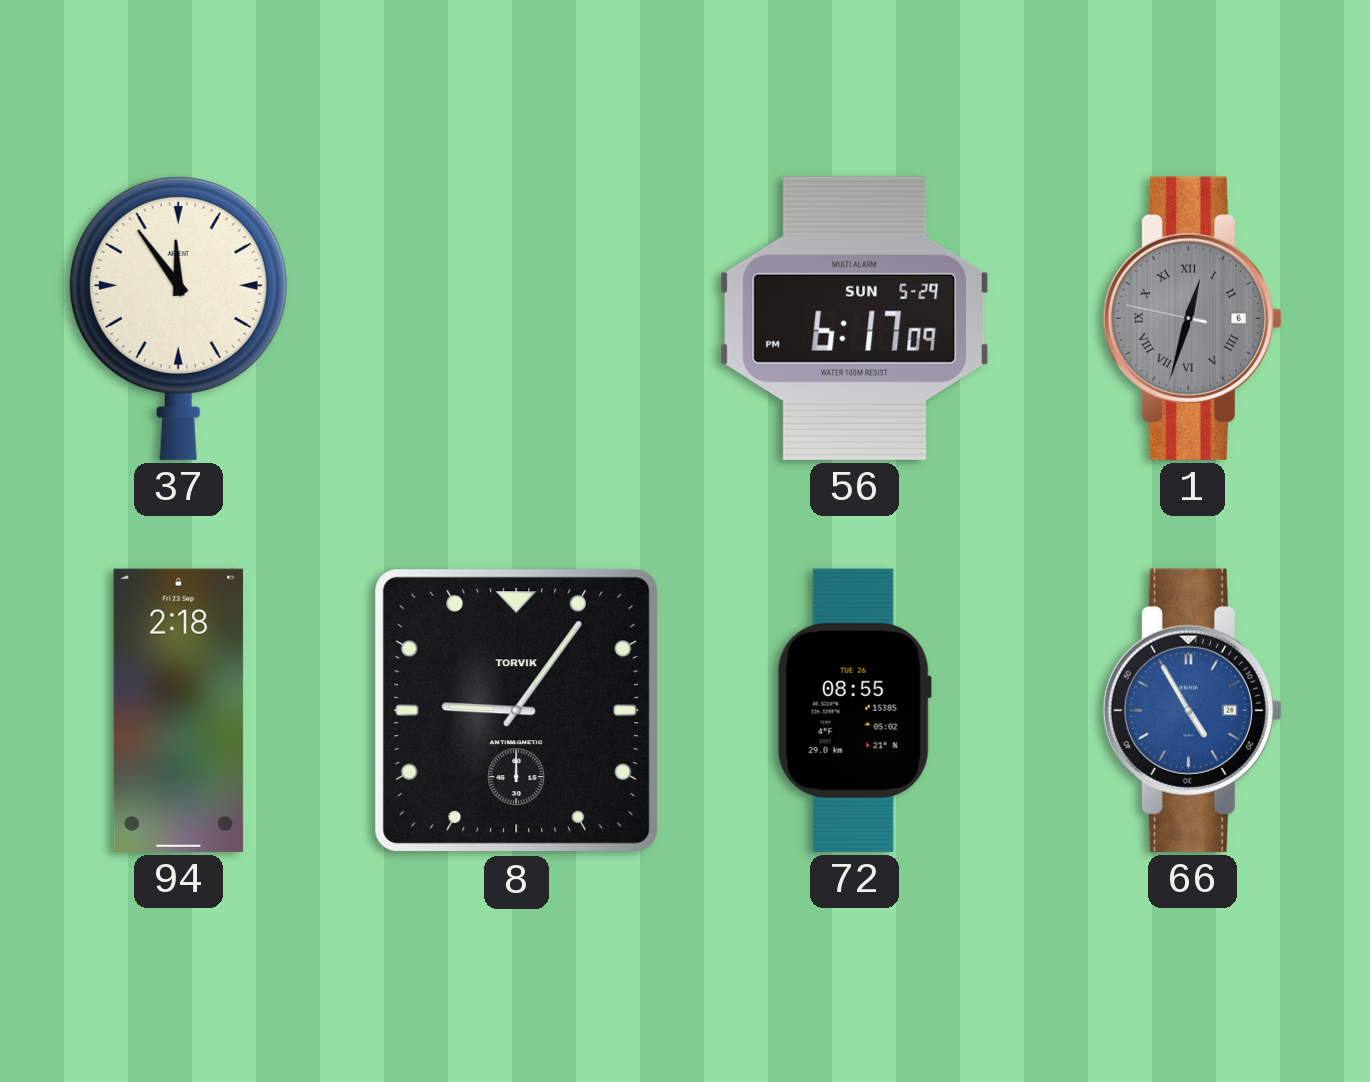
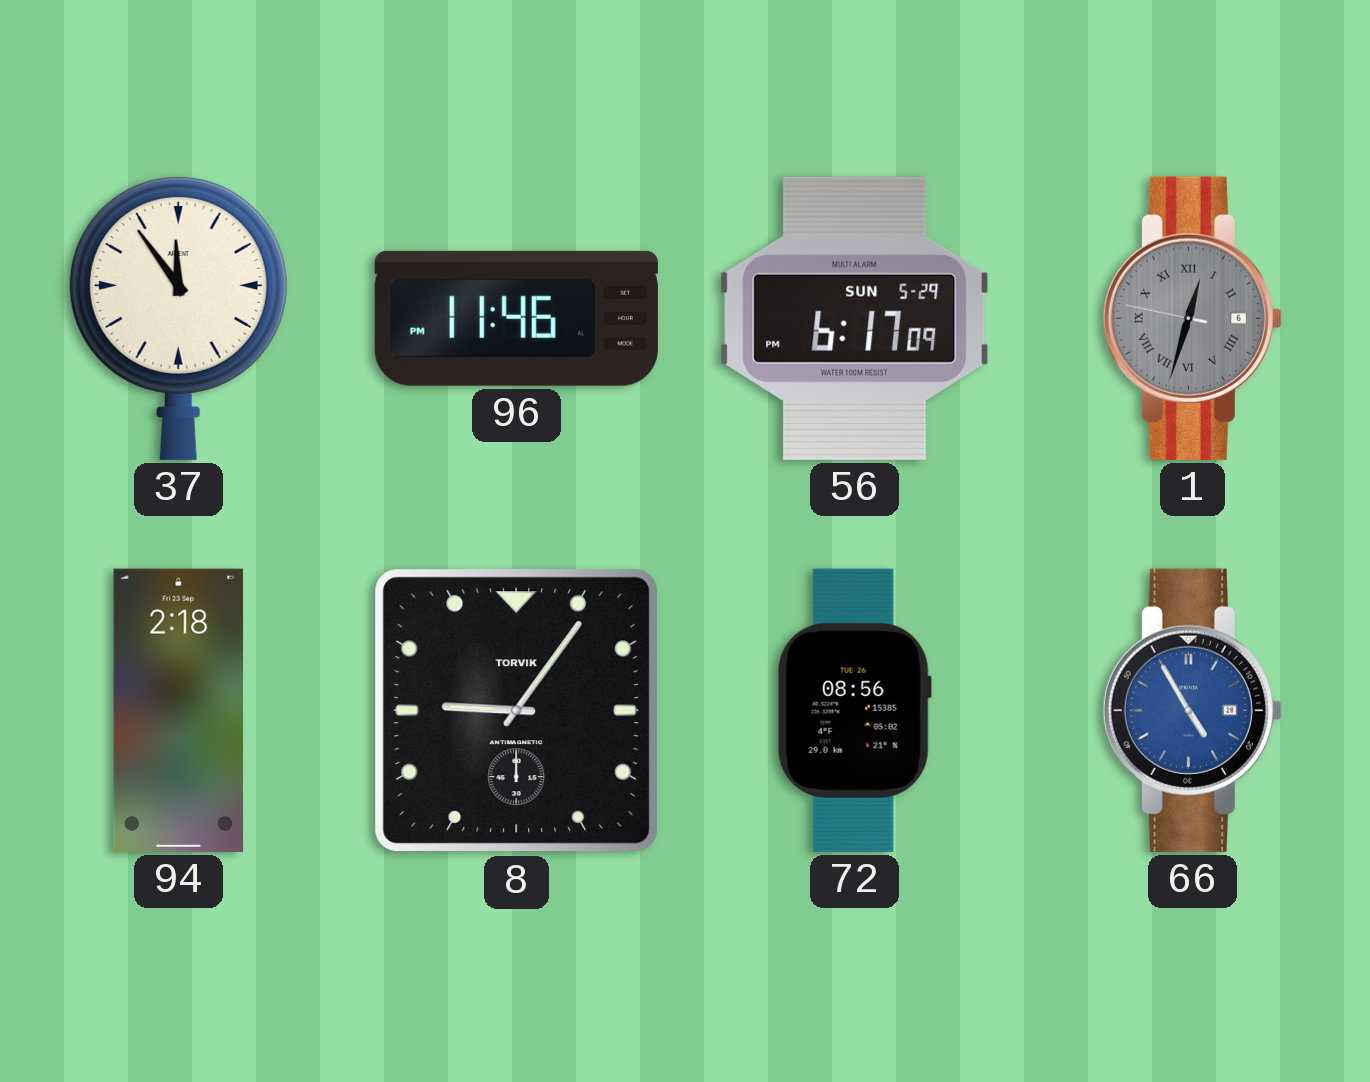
96: none -> 11:46 (516, 318)
72: 08:55 -> 08:56 (854, 710)
